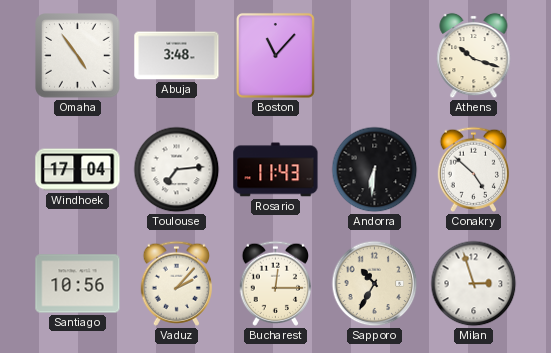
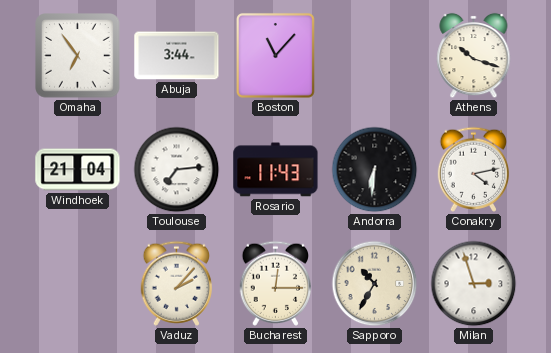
Omaha: 4:54 -> 6:54 (78, 56)
Abuja: 3:48 -> 3:44 (177, 56)
Windhoek: 17:04 -> 21:04 (78, 170)
Conakry: 4:52 -> 4:13 (473, 169)
Santiago: 10:56 -> none (78, 284)
